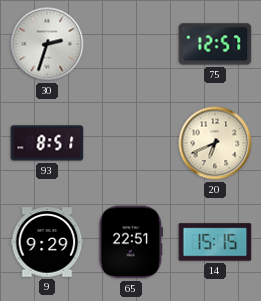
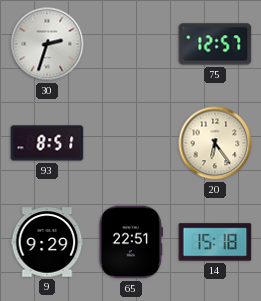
20: 6:41 -> 6:24 (215, 143)
14: 15:15 -> 15:18 (215, 242)
